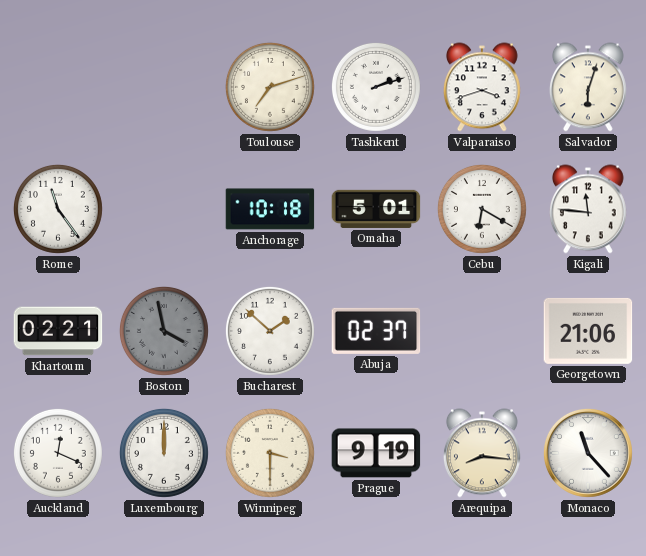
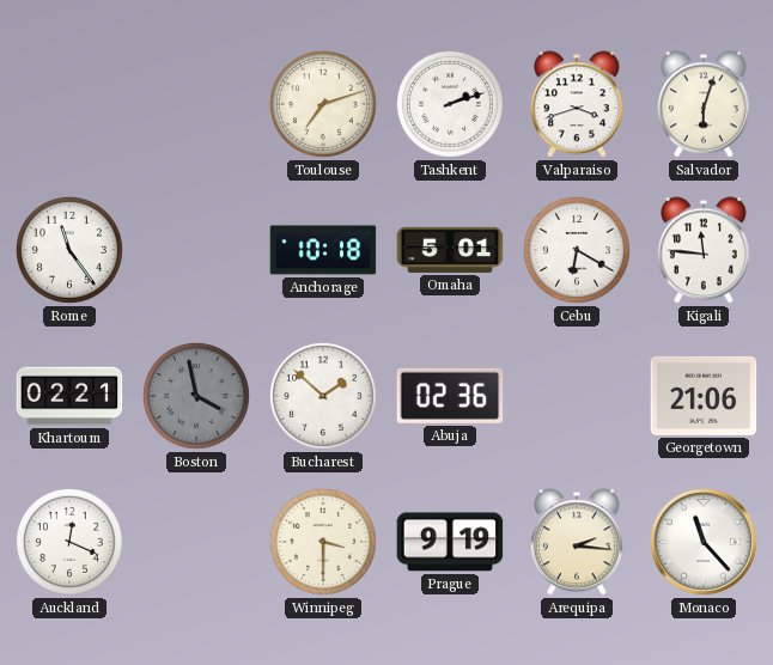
Abuja: 02:37 -> 02:36 (450, 396)
Luxembourg: 12:00 -> none (164, 453)
Arequipa: 8:16 -> 2:16 (577, 542)
